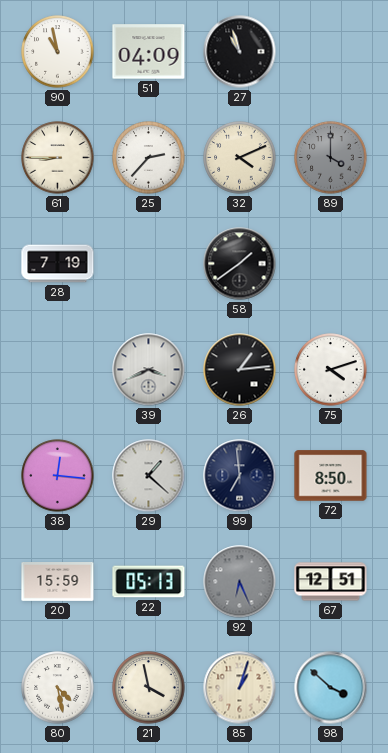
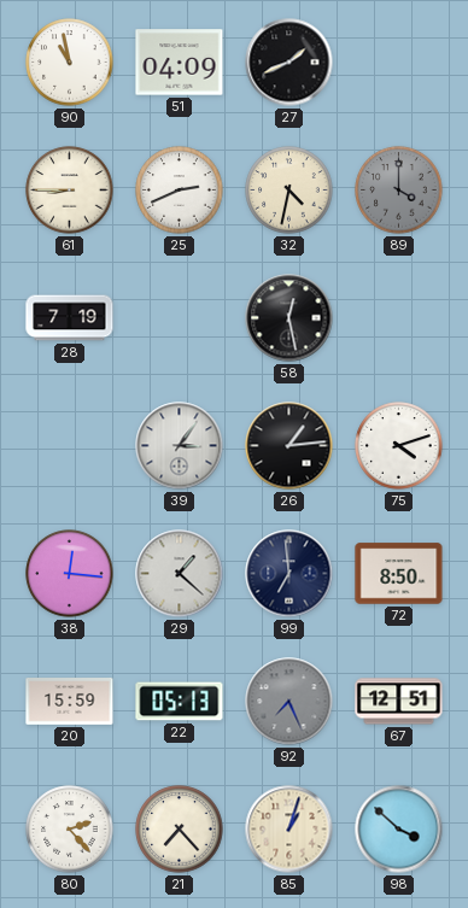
27: 10:57 -> 1:41 (289, 63)
25: 2:37 -> 2:41 (180, 191)
32: 4:11 -> 4:32 (289, 191)
58: 1:39 -> 12:28 (289, 318)
39: 3:41 -> 3:06 (180, 446)
92: 6:26 -> 7:26 (289, 702)
80: 4:28 -> 2:23 (70, 830)
21: 3:58 -> 7:23 (180, 830)
